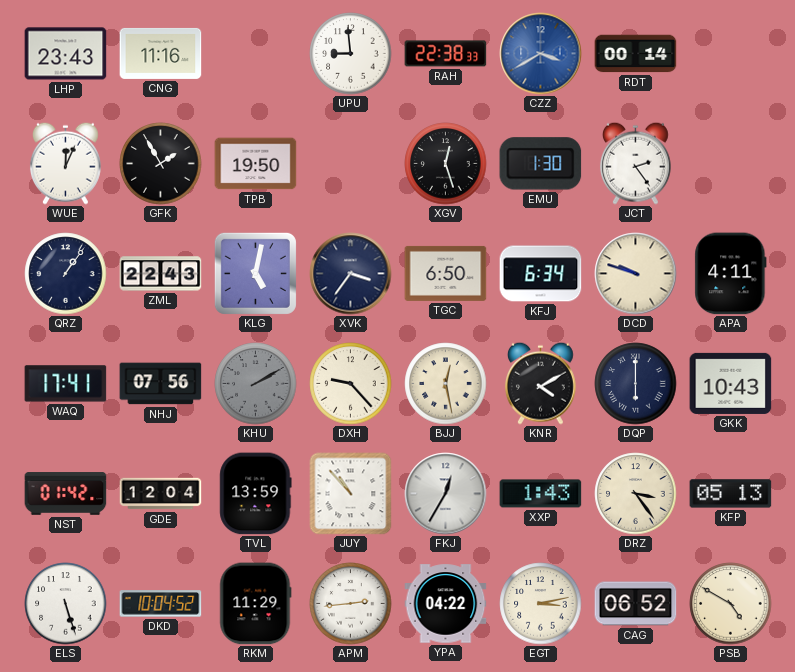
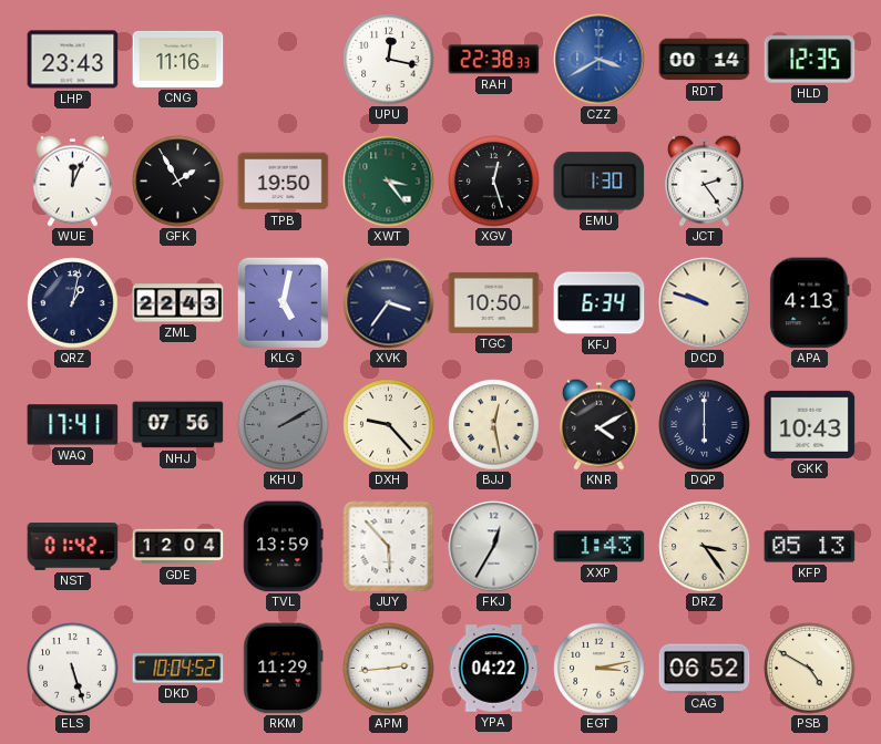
UPU: 8:59 -> 12:17 (389, 60)
HLD: none -> 12:35 (810, 60)
XWT: none -> 3:24 (389, 182)
QRZ: 1:06 -> 1:02 (73, 303)
TGC: 6:50 -> 10:50 (494, 302)
APA: 4:11 -> 4:13 (810, 303)
JUY: 10:53 -> 5:53 (389, 547)
